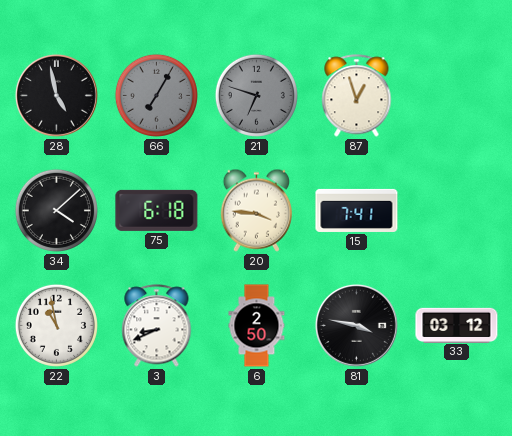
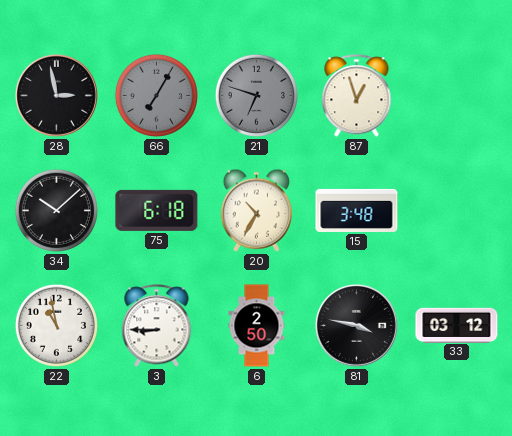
28: 4:58 -> 2:58 (56, 95)
34: 4:08 -> 10:08 (56, 210)
20: 3:46 -> 10:35 (257, 210)
15: 7:41 -> 3:48 (357, 210)
3: 8:41 -> 8:45 (157, 326)
